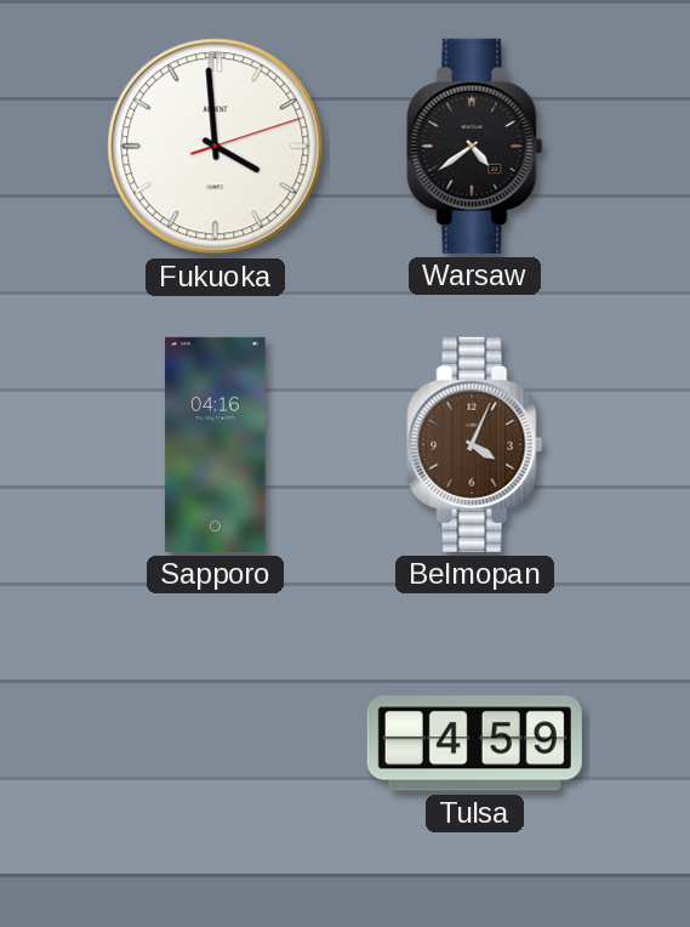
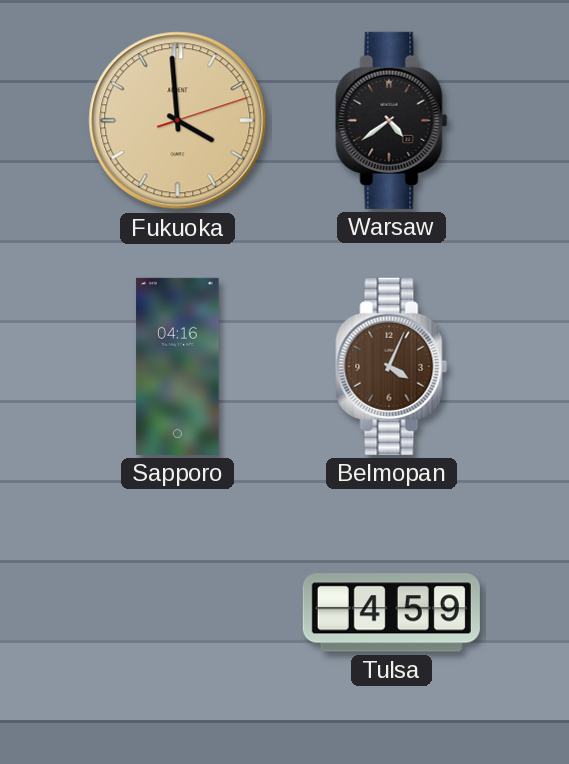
Fukuoka dial: white -> champagne (178, 121)
